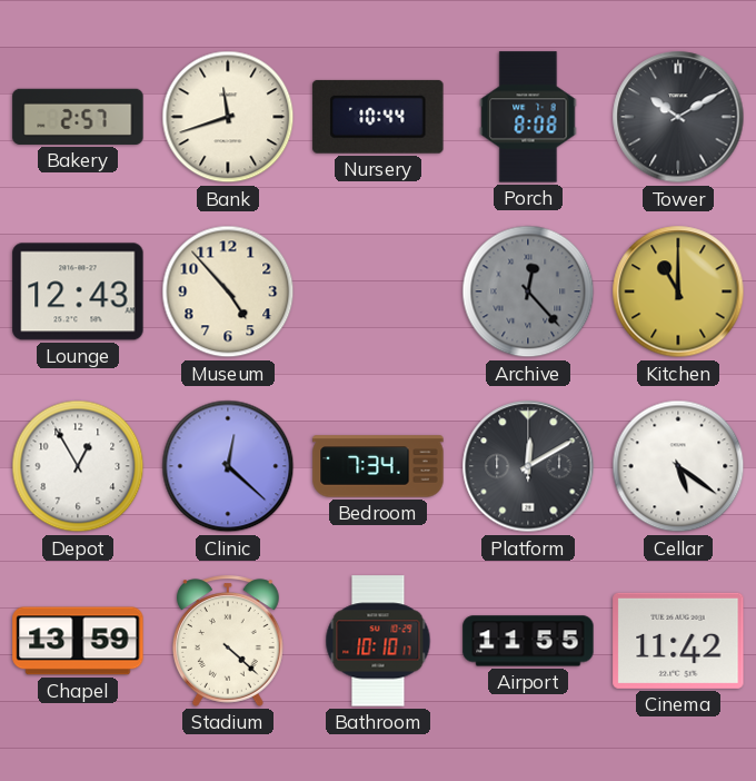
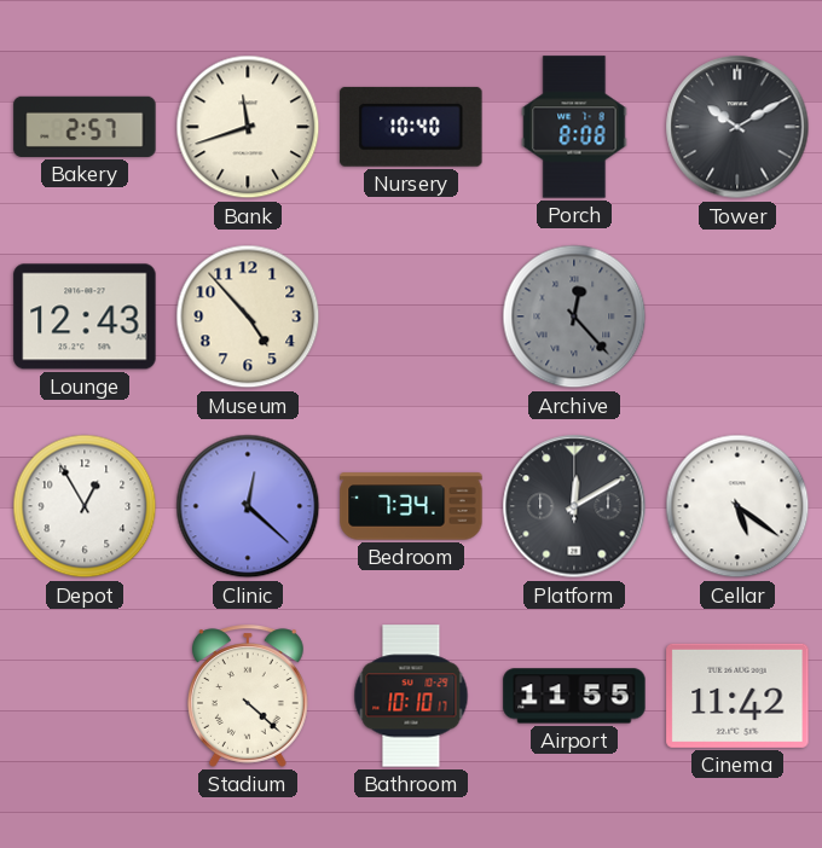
Nursery: 10:44 -> 10:40 (411, 127)
Kitchen: 11:00 -> none (678, 291)
Chapel: 13:59 -> none (78, 641)
